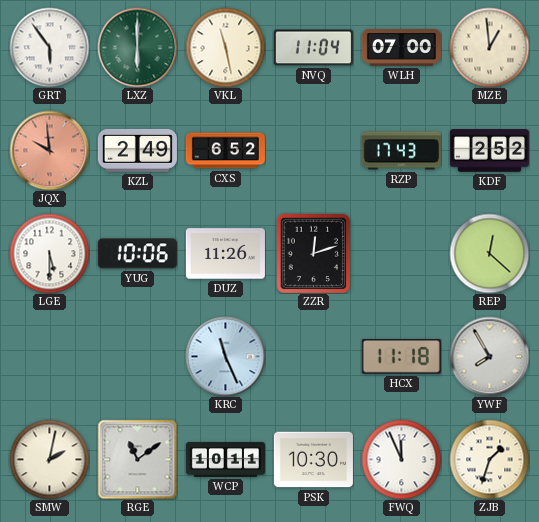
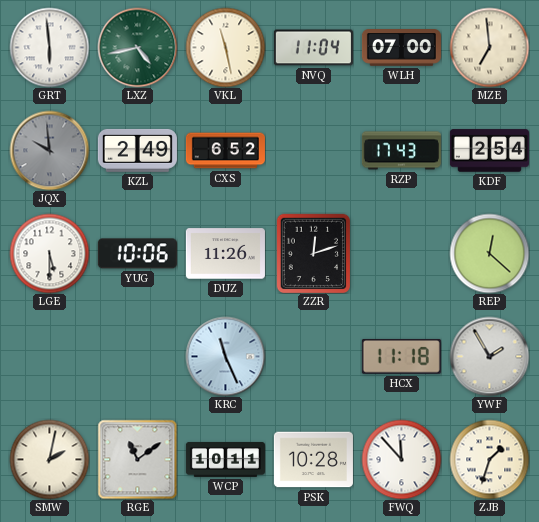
GRT: 5:54 -> 5:59 (49, 47)
LXZ: 6:00 -> 4:43 (137, 47)
MZE: 12:59 -> 6:59 (489, 47)
JQX dial: salmon -> grey (49, 150)
KDF: 2:52 -> 2:54 (489, 151)
YWF: 7:55 -> 1:55 (489, 356)
PSK: 10:30 -> 10:28 (313, 460)
FWQ: 11:56 -> 11:53 (401, 459)
